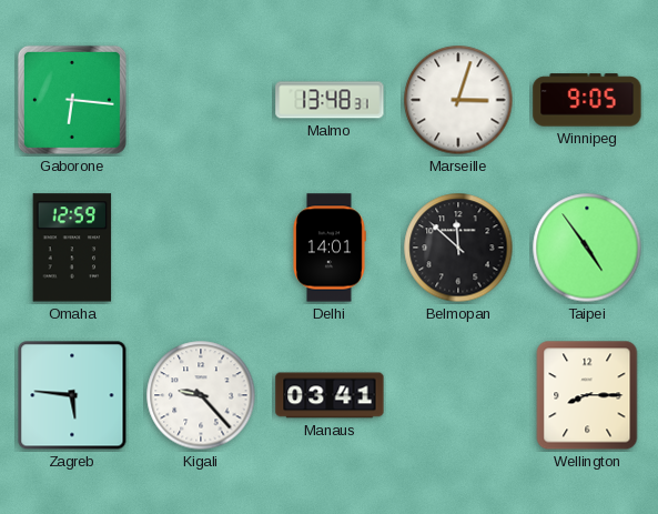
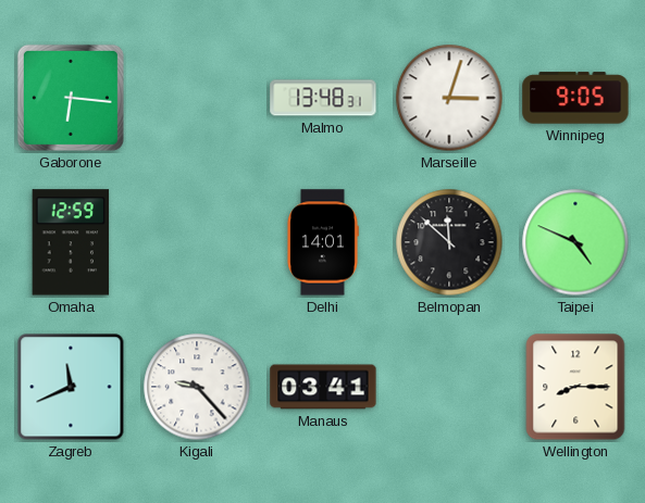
Taipei: 4:54 -> 4:49 (575, 242)
Zagreb: 5:46 -> 11:41 (71, 387)
